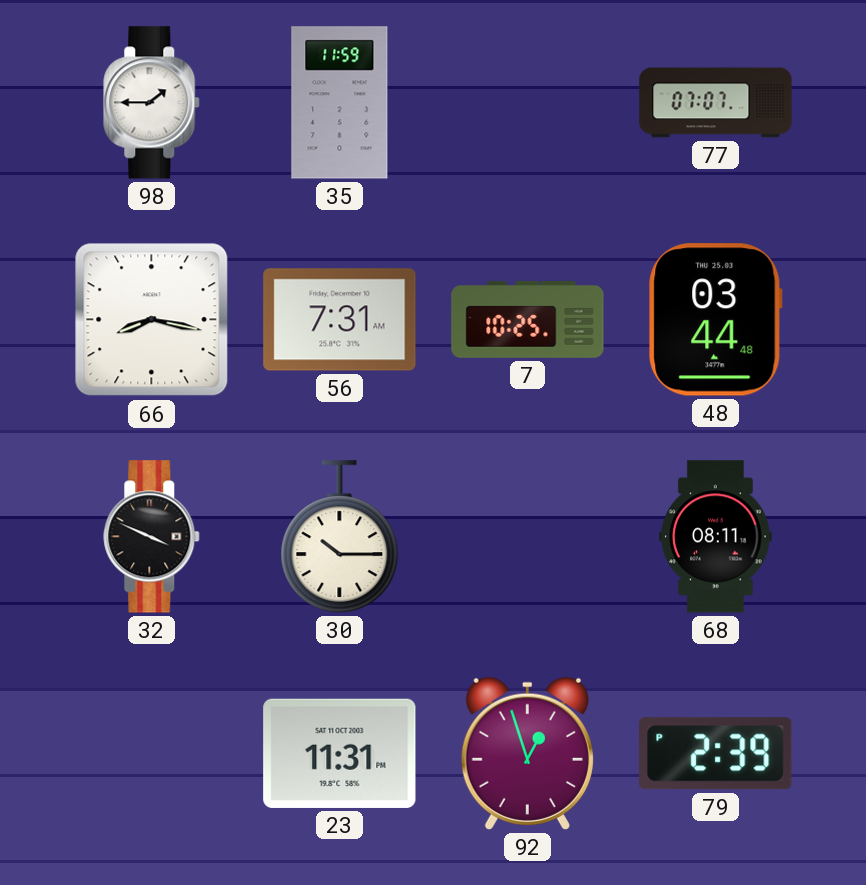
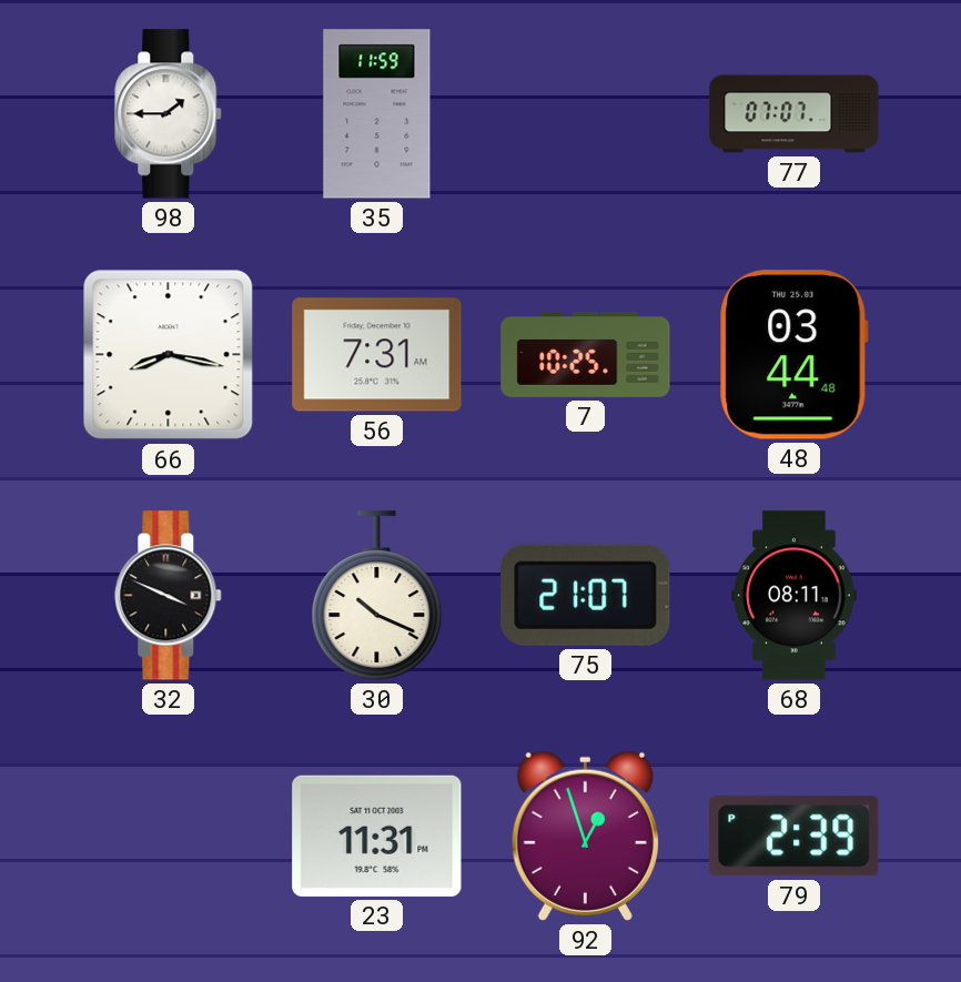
30: 10:15 -> 10:19 (377, 596)
75: none -> 21:07 (586, 595)
